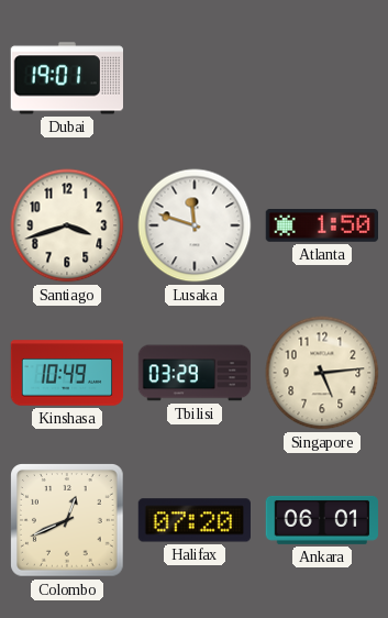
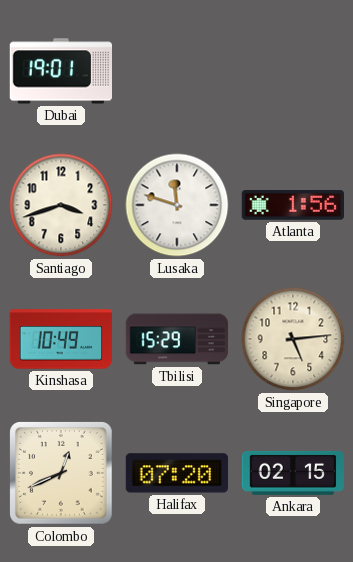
Atlanta: 1:50 -> 1:56 (292, 205)
Tbilisi: 03:29 -> 15:29 (177, 339)
Ankara: 06:01 -> 02:15 (292, 473)
